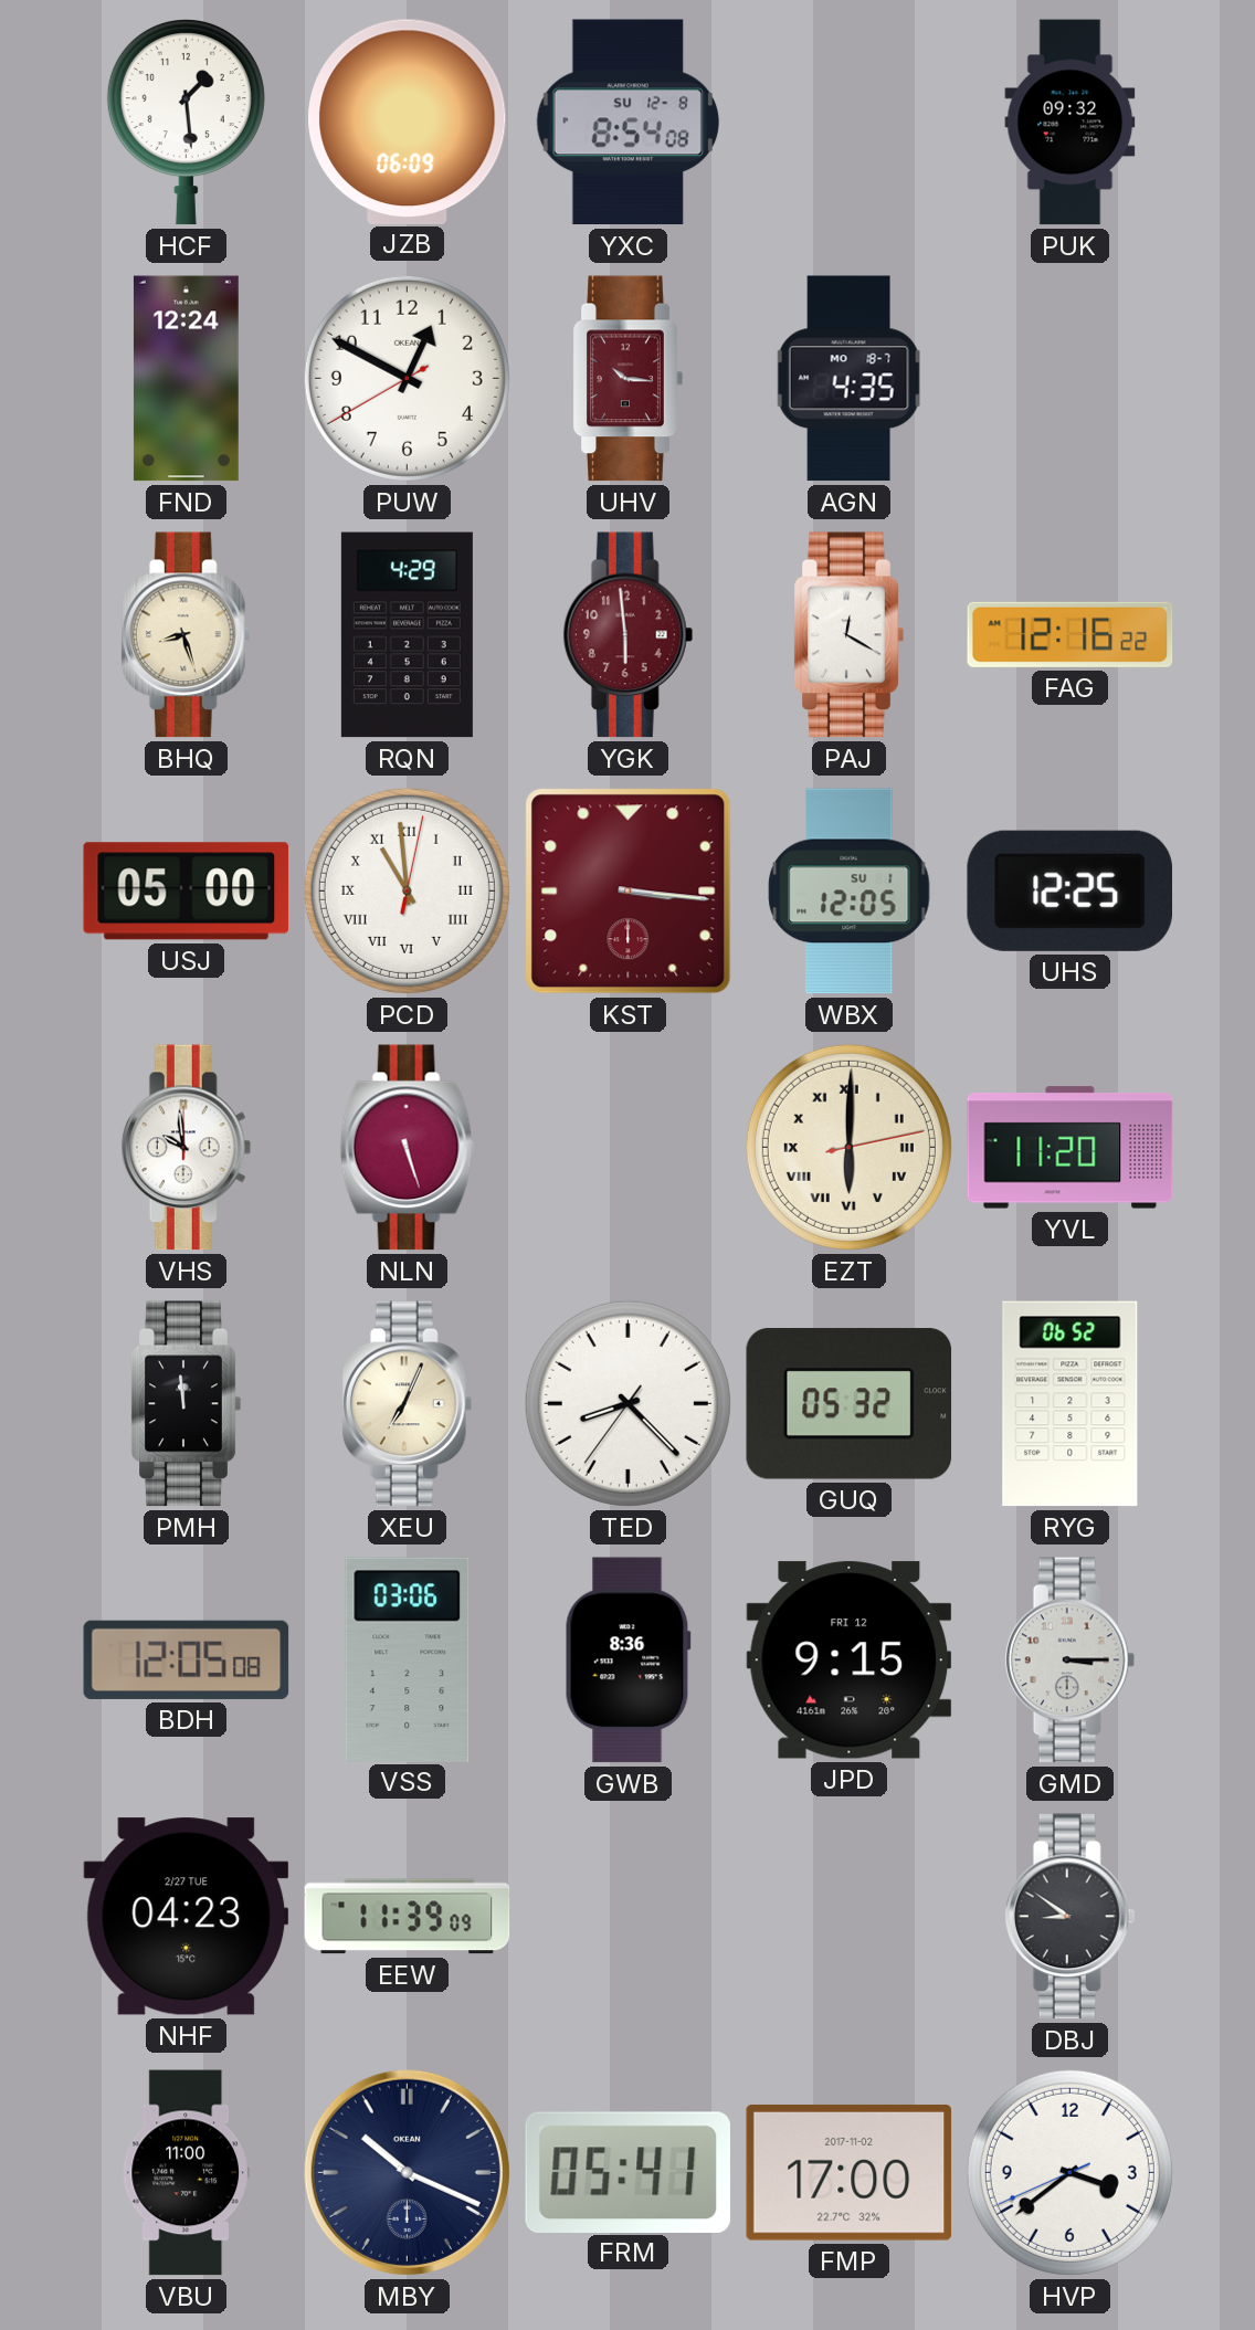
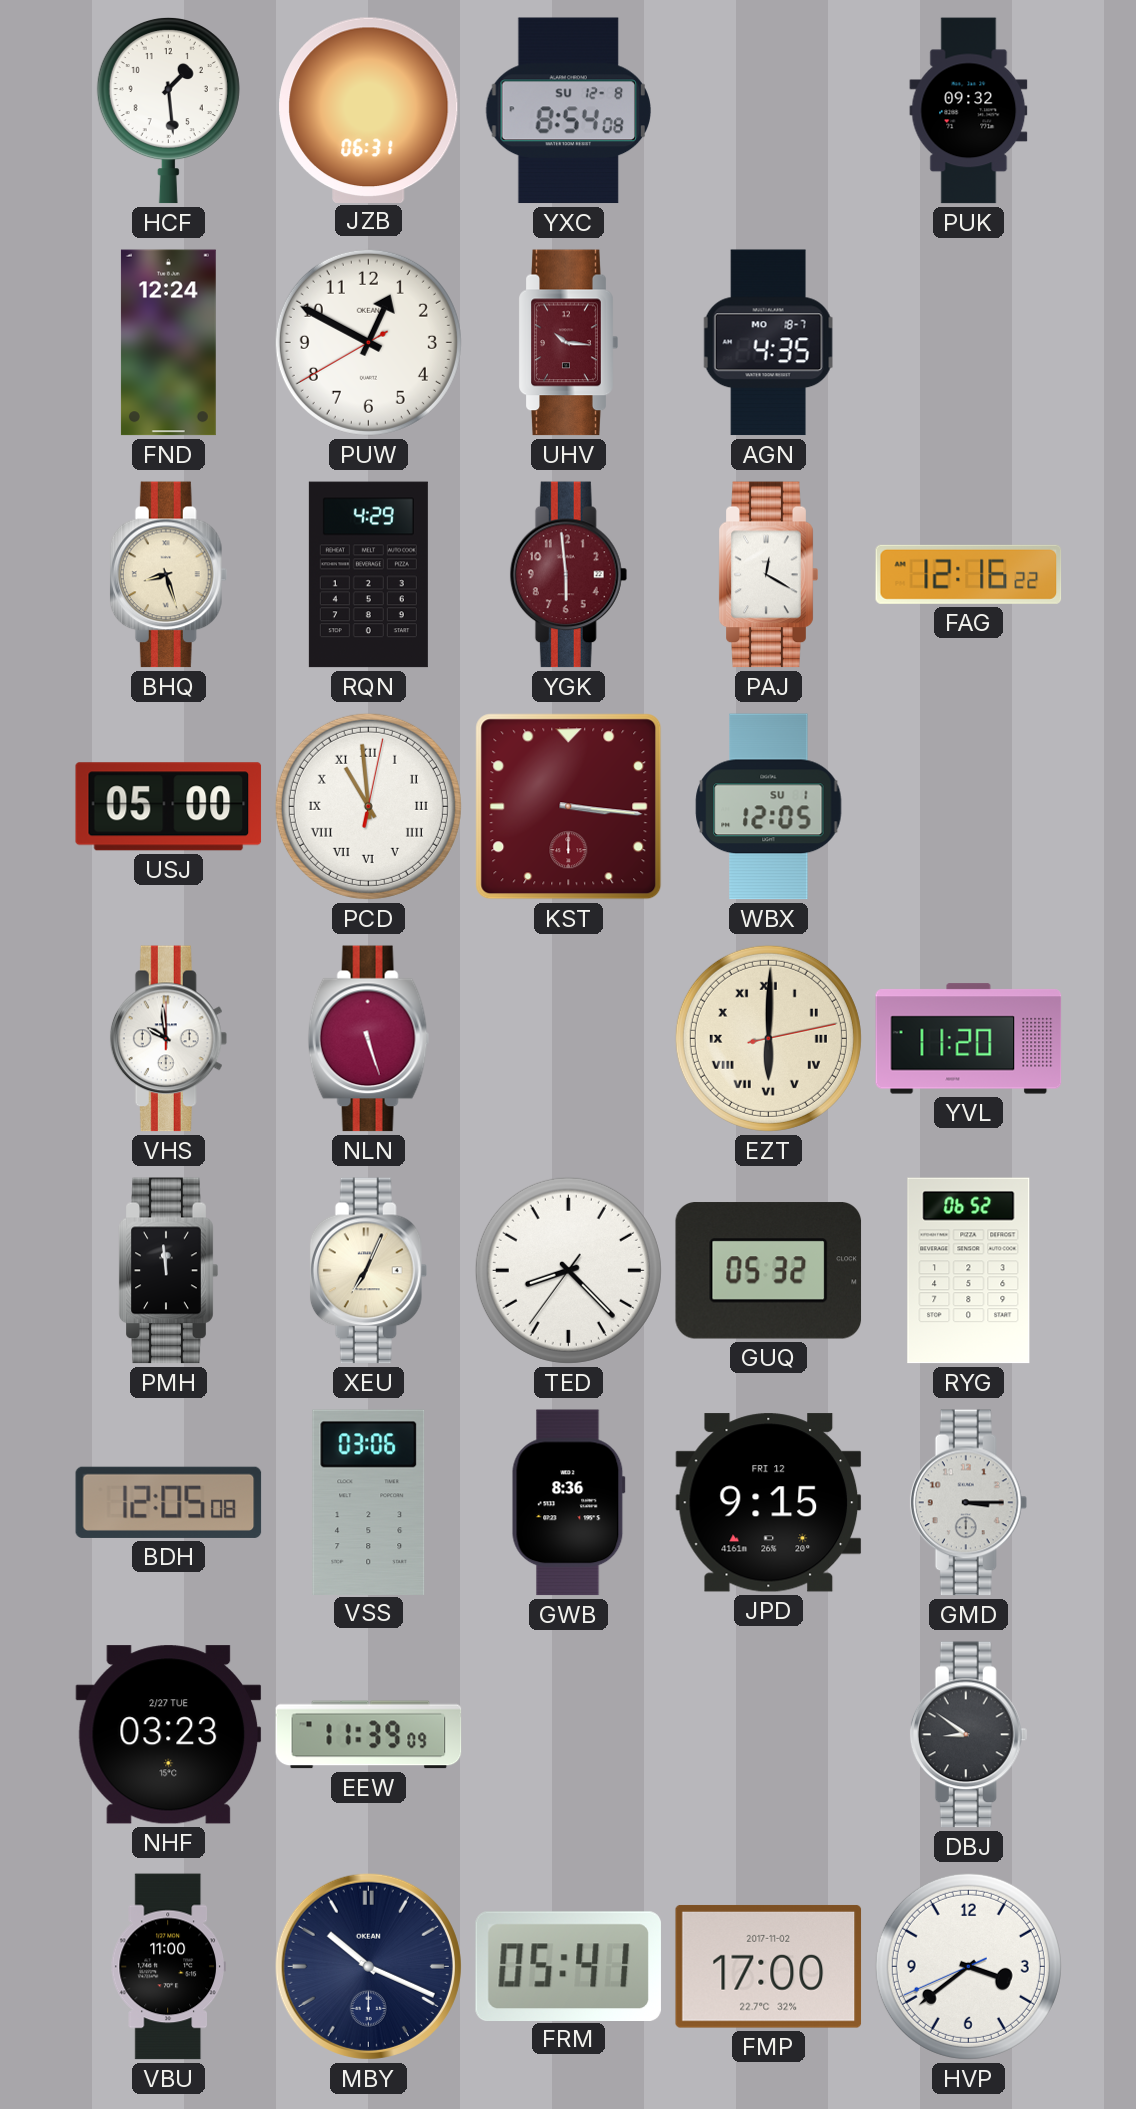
JZB: 06:09 -> 06:31 (369, 110)
UHS: 12:25 -> none (1069, 890)
NHF: 04:23 -> 03:23 (169, 1735)
